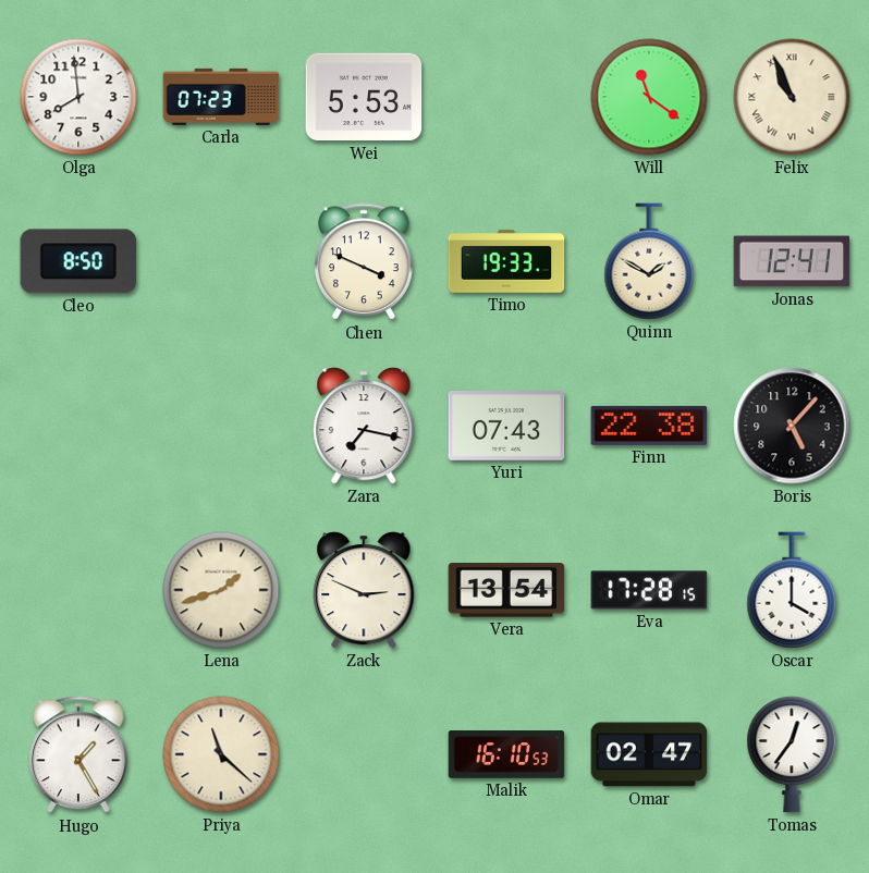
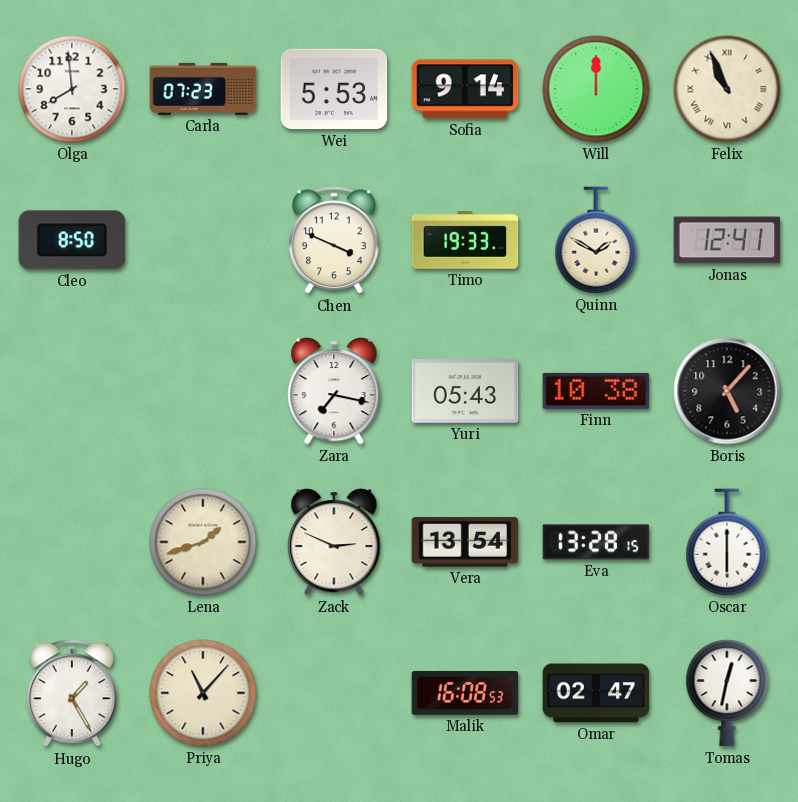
Sofia: none -> 9:14 (465, 89)
Will: 11:21 -> 12:00 (596, 89)
Yuri: 07:43 -> 05:43 (465, 391)
Finn: 22:38 -> 10:38 (596, 391)
Eva: 17:28 -> 13:28 (596, 542)
Oscar: 4:00 -> 6:00 (727, 542)
Priya: 11:22 -> 11:07 (203, 693)
Malik: 16:10 -> 16:08 (465, 693)
Tomas: 12:36 -> 12:32 (727, 693)
